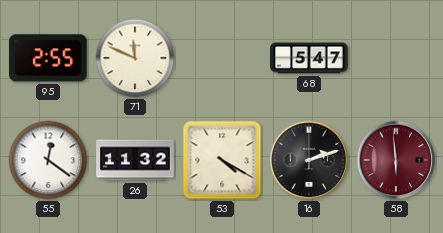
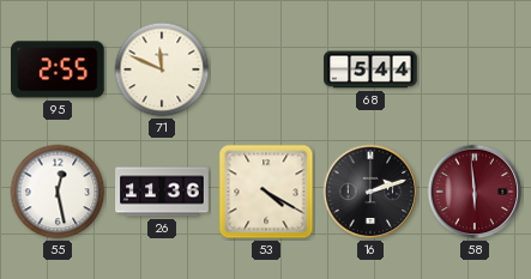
68: 5:47 -> 5:44 (370, 69)
55: 12:21 -> 12:28 (58, 192)
26: 11:32 -> 11:36 (162, 192)
